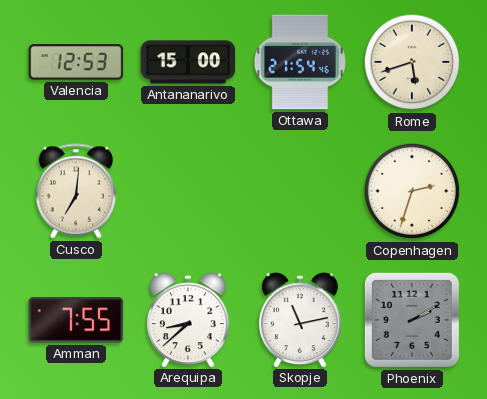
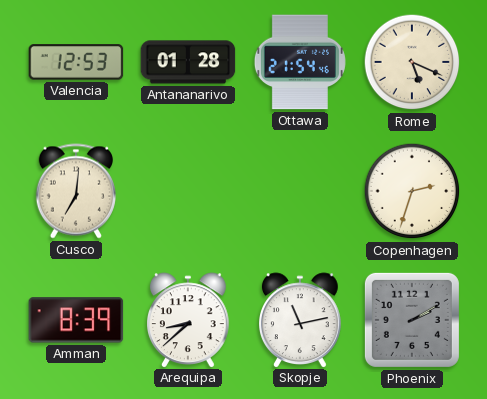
Antananarivo: 15:00 -> 01:28 (188, 62)
Rome: 5:42 -> 5:19 (412, 62)
Amman: 7:55 -> 8:39 (76, 320)
